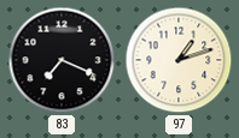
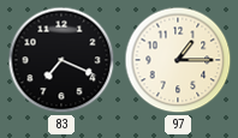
97: 1:12 -> 1:15 (178, 60)
